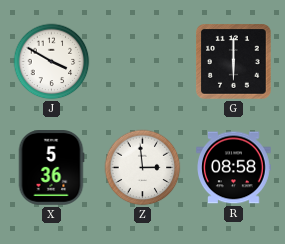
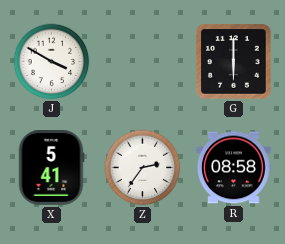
X: 5:36 -> 5:41 (51, 168)
Z: 2:59 -> 2:36 (143, 168)
